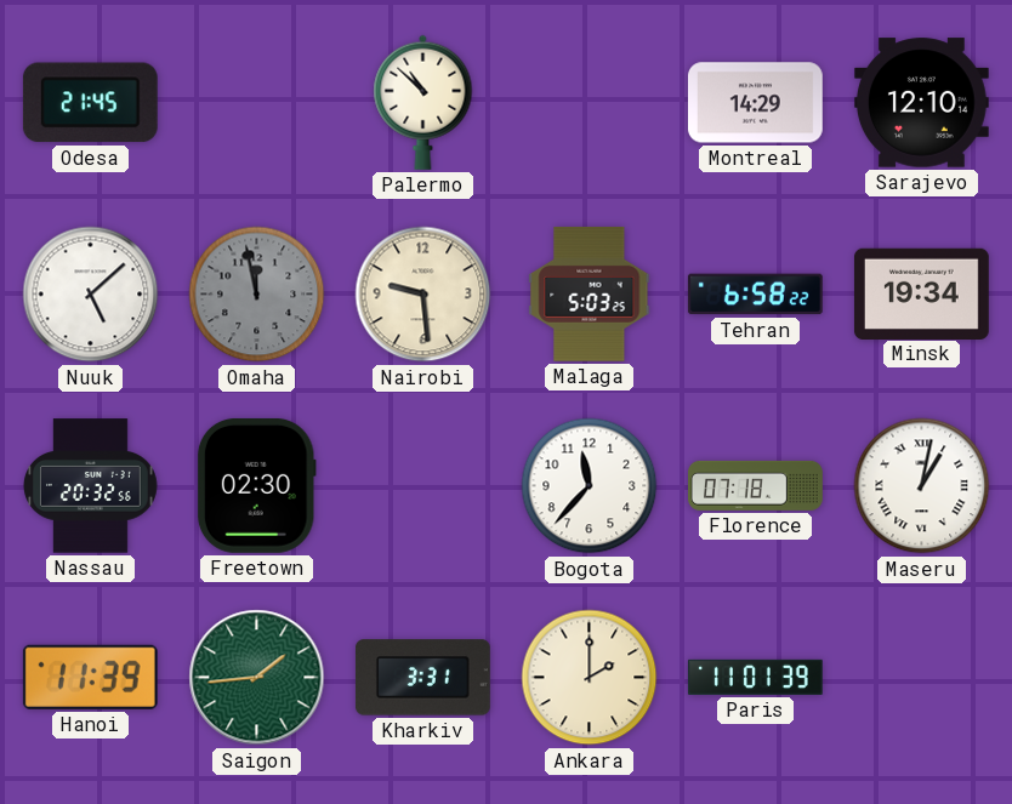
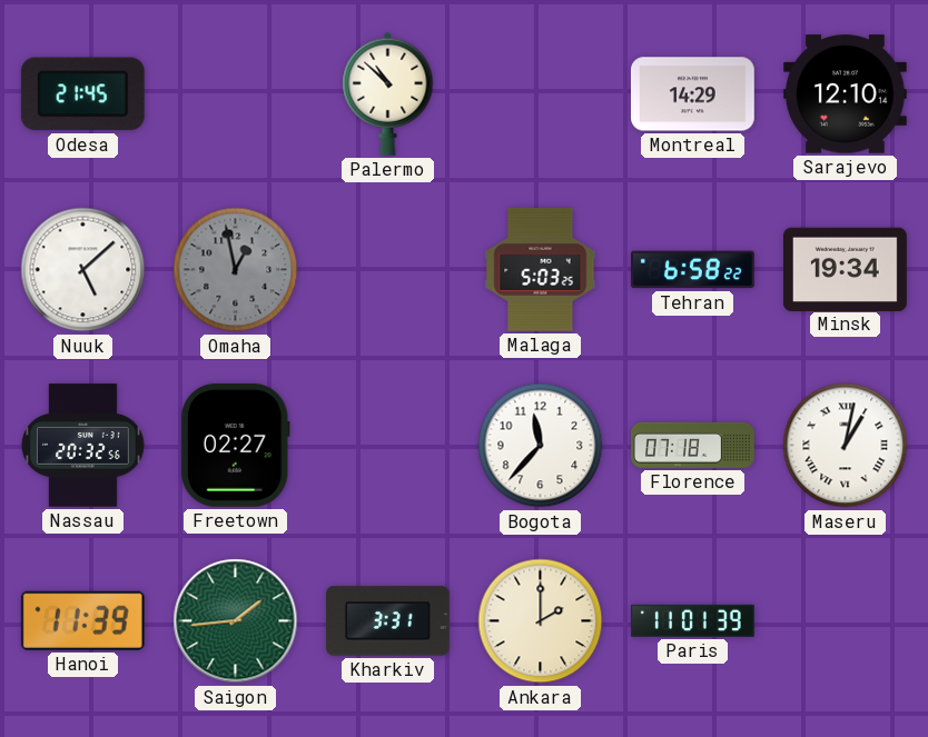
Omaha: 11:58 -> 12:58 (236, 270)
Nairobi: 9:29 -> none (423, 295)
Freetown: 02:30 -> 02:27 (235, 445)
